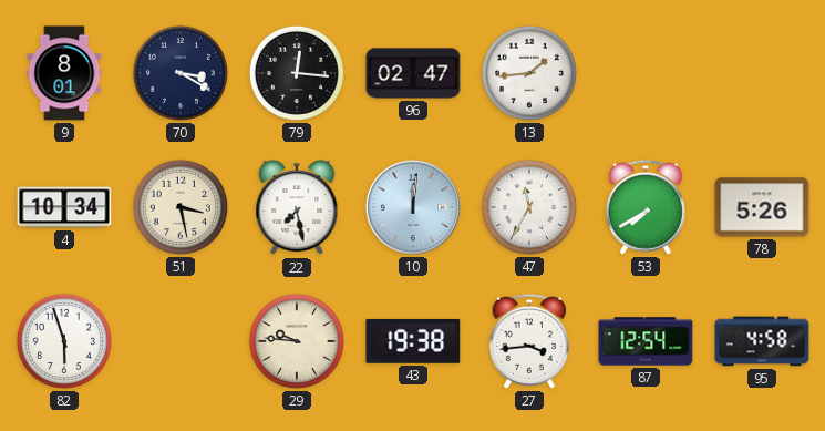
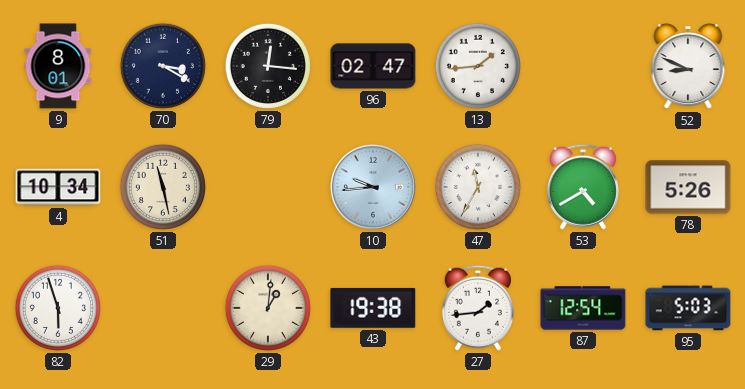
52: none -> 8:49 (688, 67)
51: 3:28 -> 11:28 (163, 187)
22: 7:28 -> none (297, 208)
10: 12:01 -> 9:44 (373, 187)
53: 7:40 -> 4:40 (583, 187)
29: 9:46 -> 1:01 (268, 308)
27: 3:44 -> 1:44 (478, 308)
95: 4:58 -> 5:03 (688, 308)
